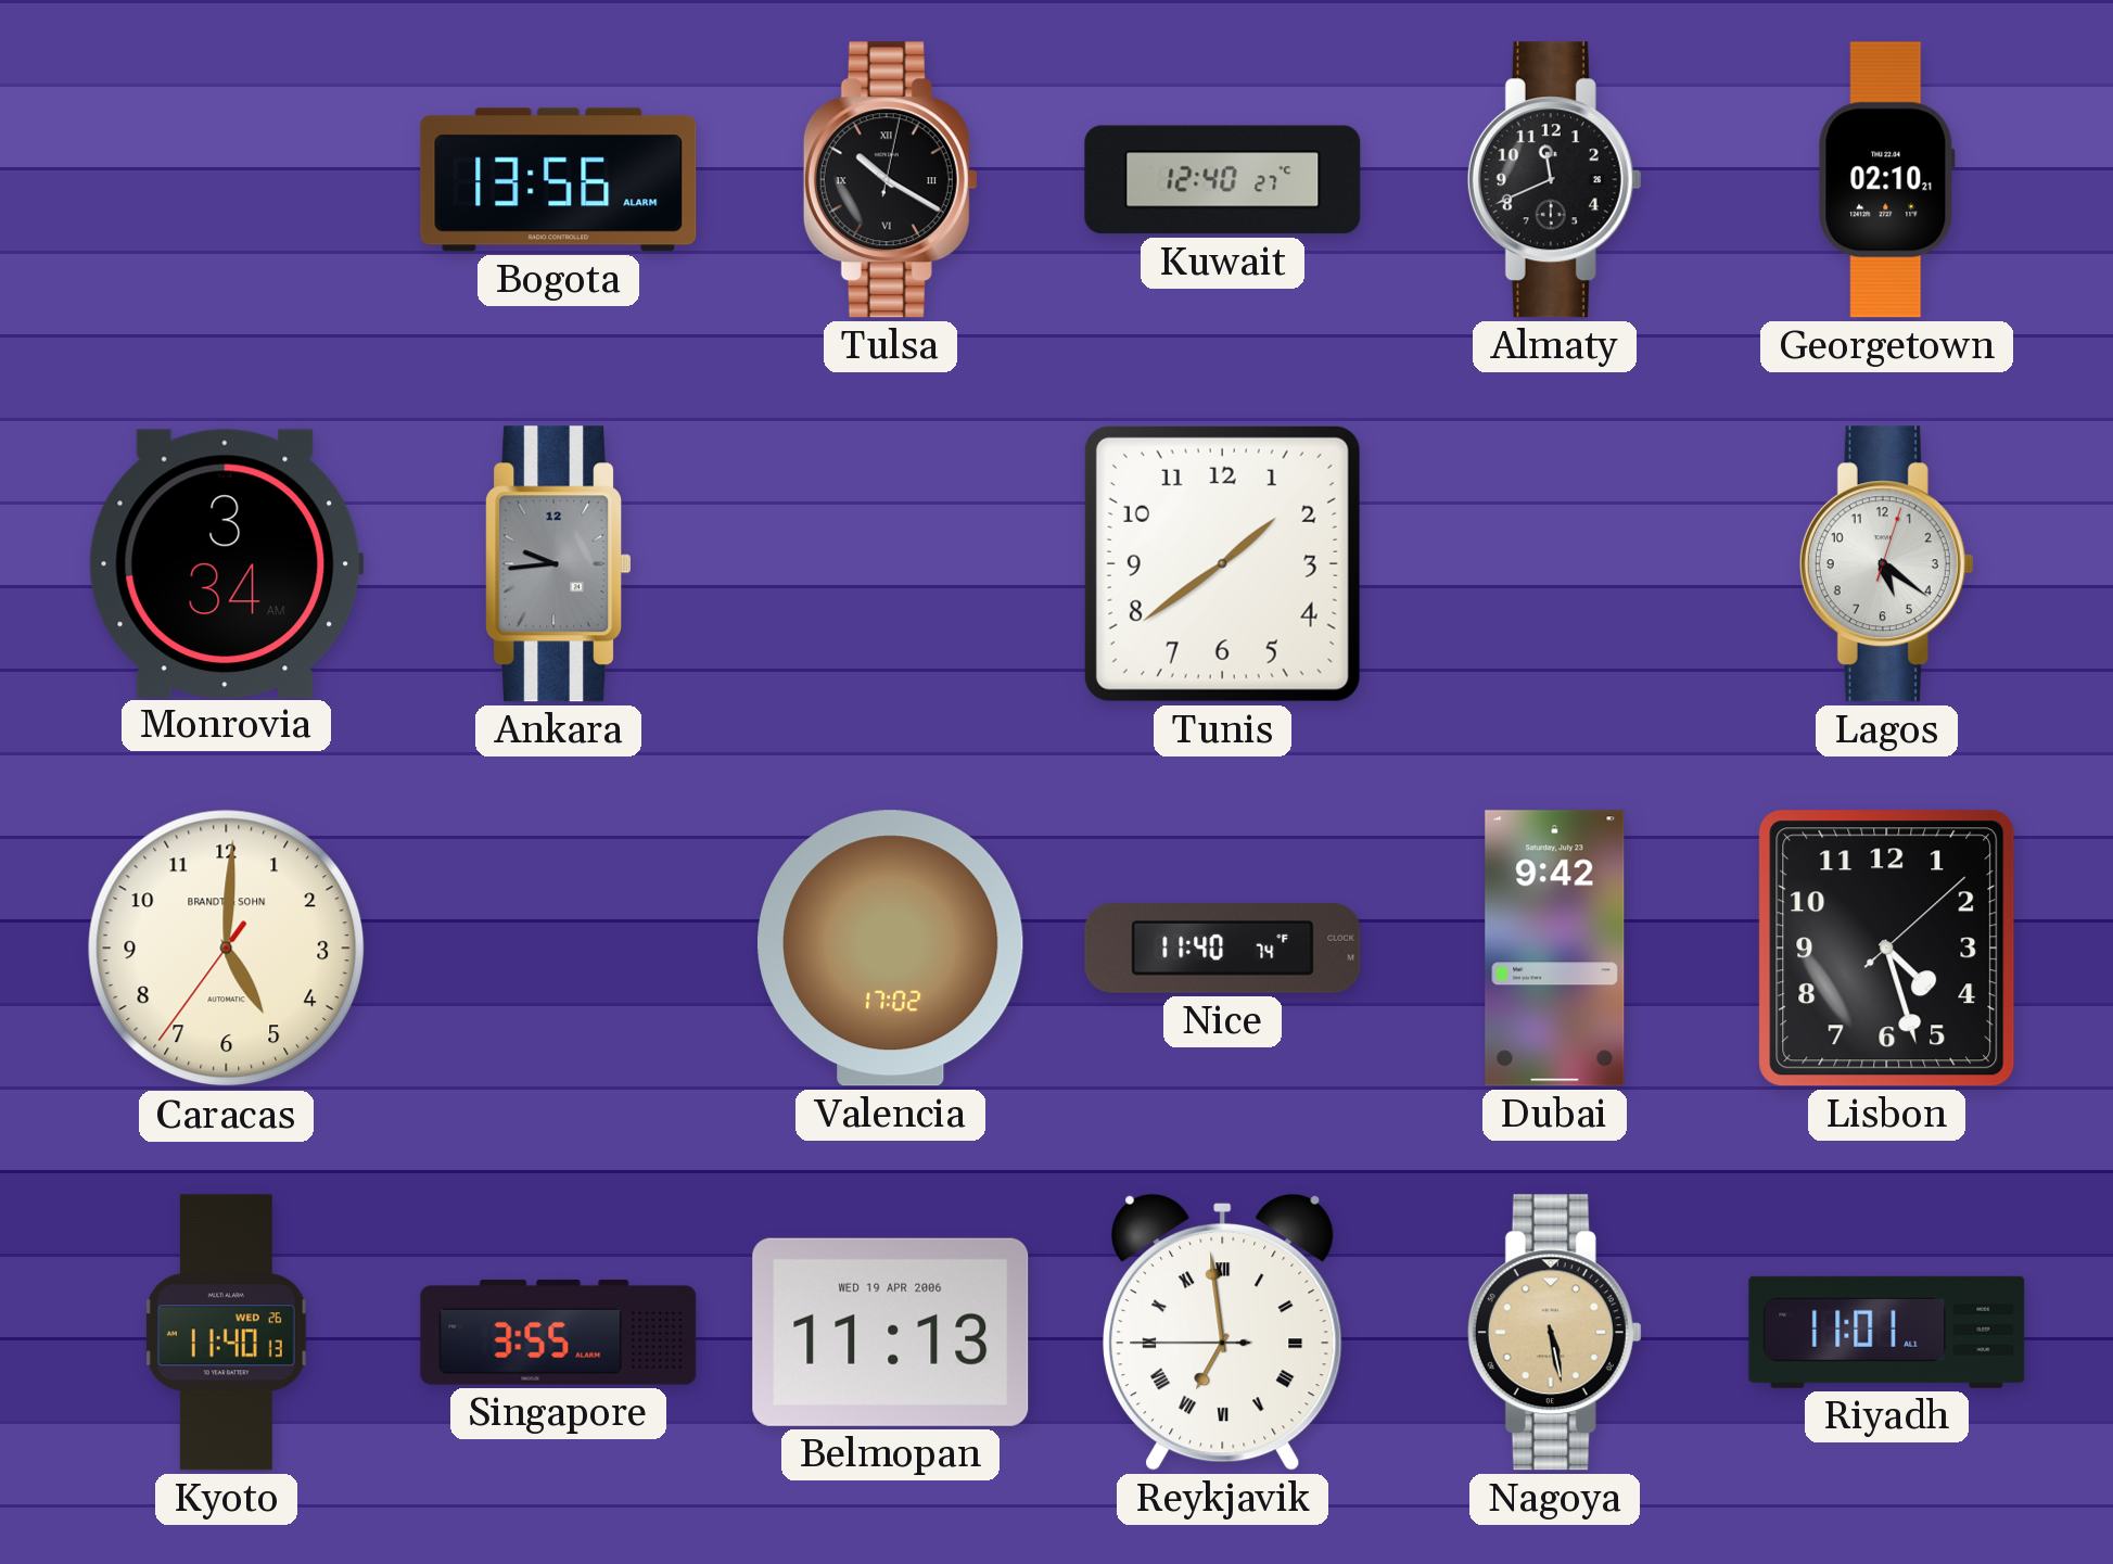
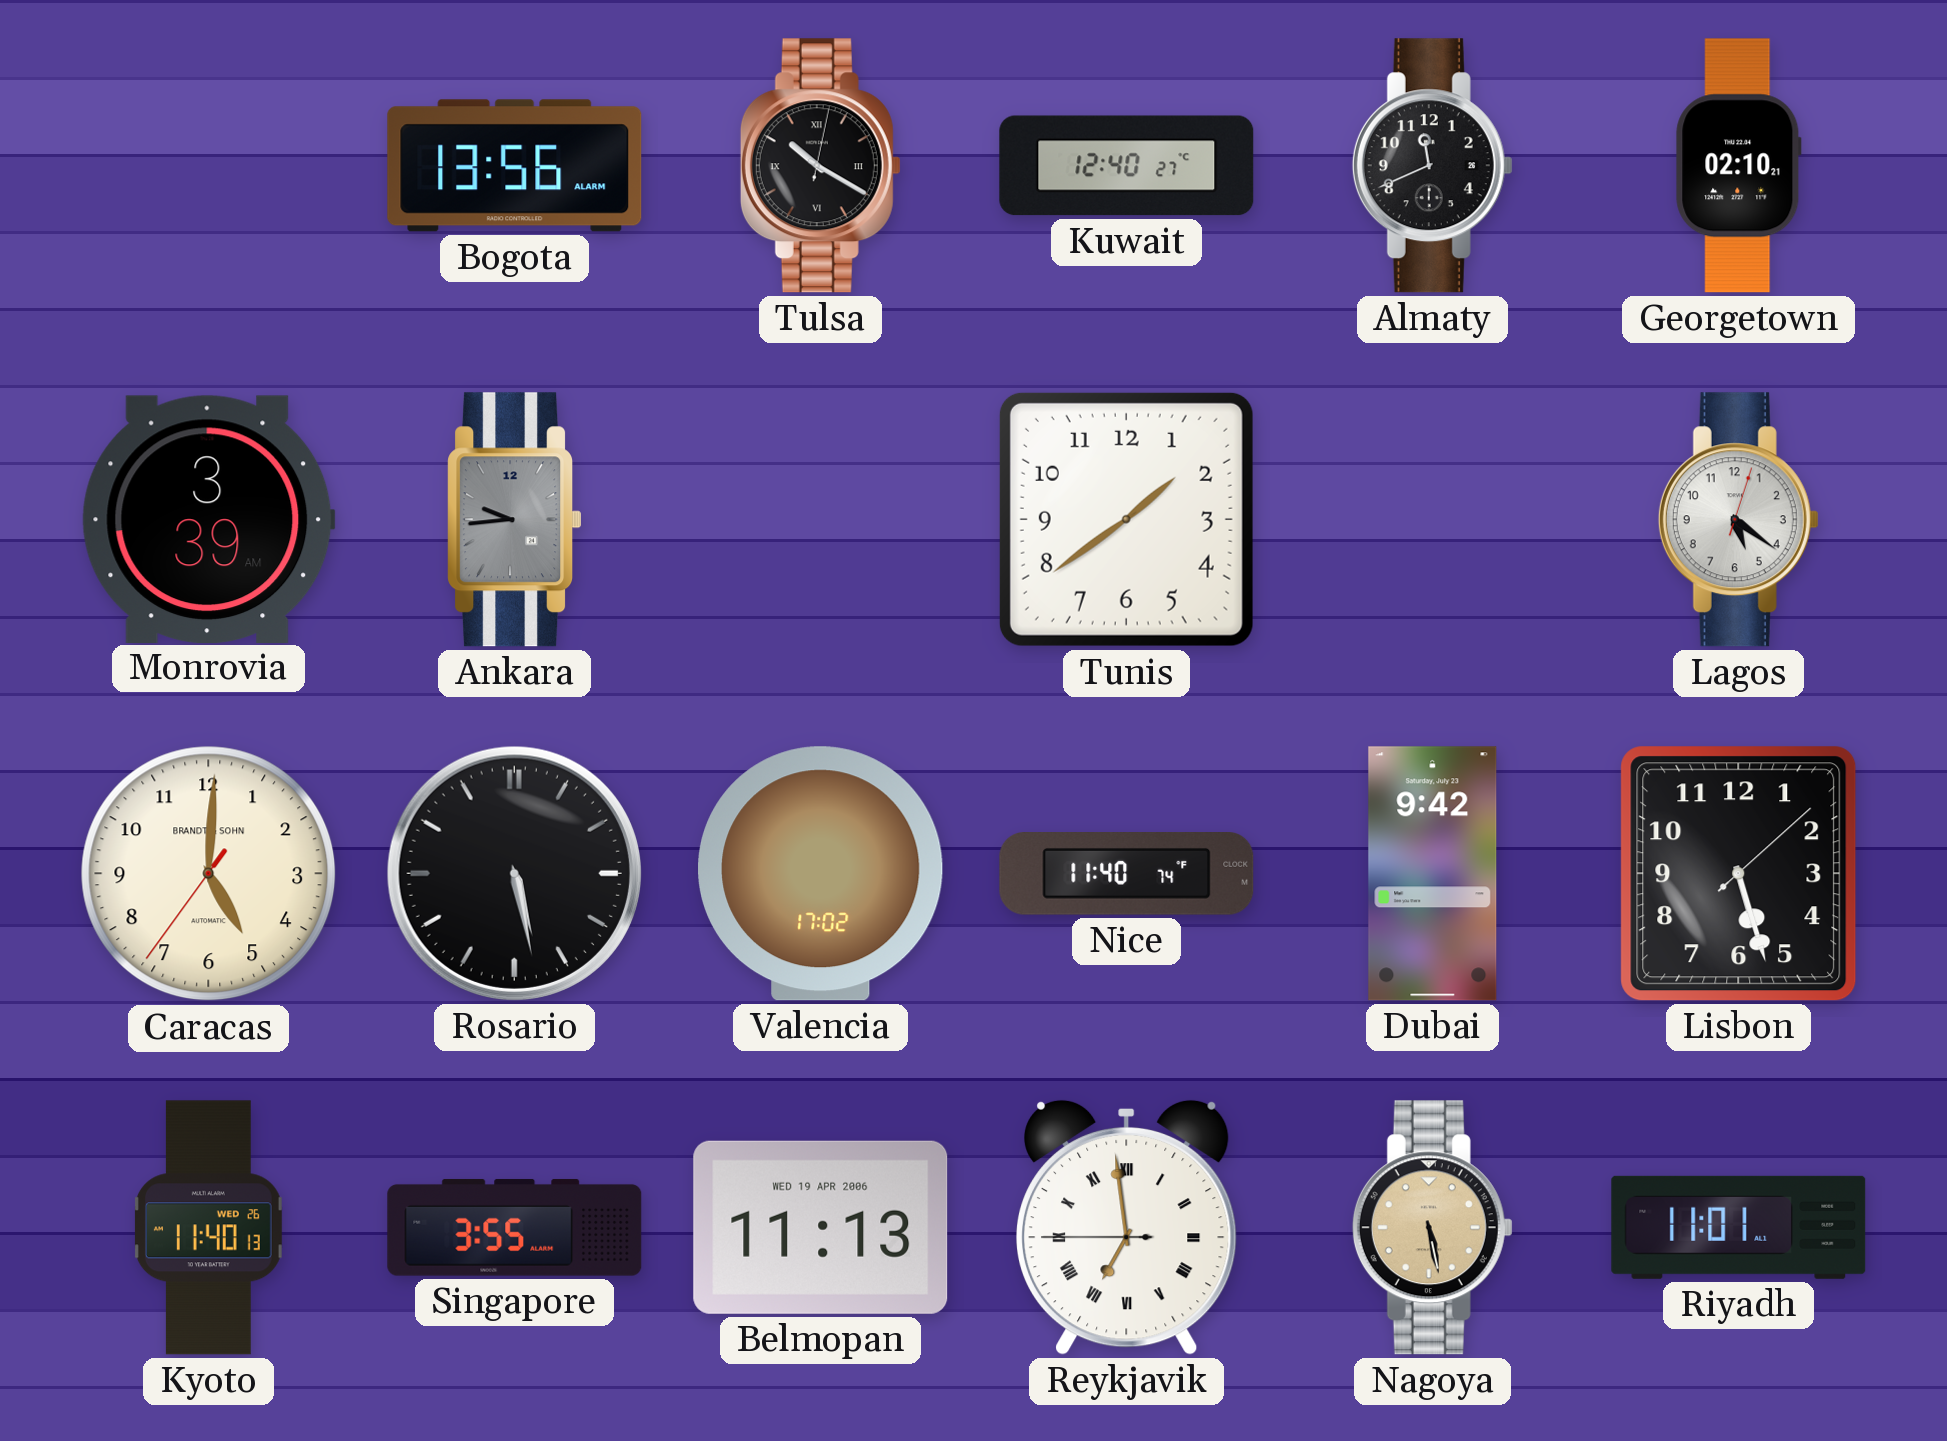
Monrovia: 3:34 -> 3:39 (208, 519)
Rosario: none -> 5:28 (514, 873)
Lisbon: 4:27 -> 5:27 (1739, 874)
